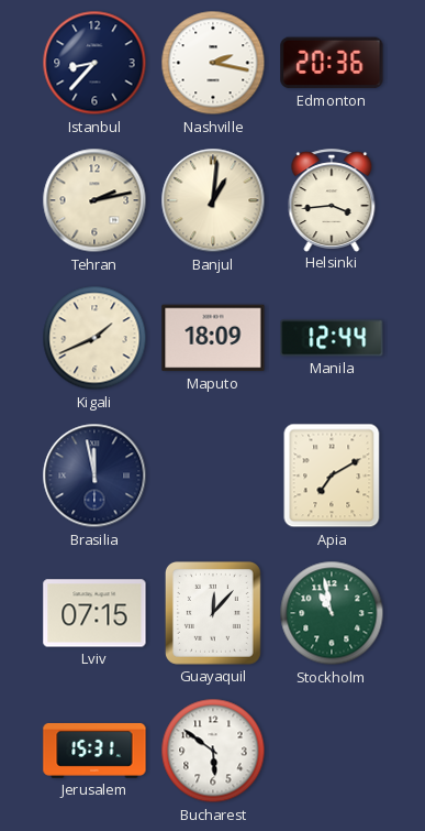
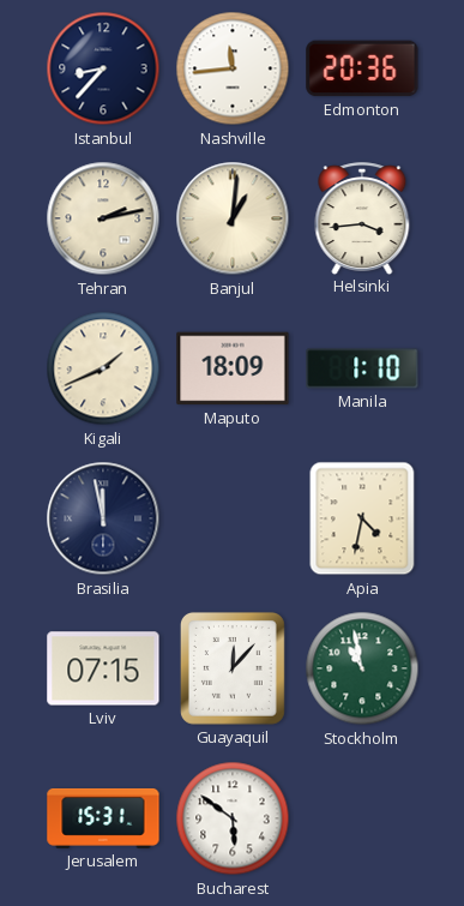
Nashville: 2:17 -> 11:44 (233, 68)
Manila: 12:44 -> 1:10 (362, 368)
Apia: 7:10 -> 4:32 (362, 518)
